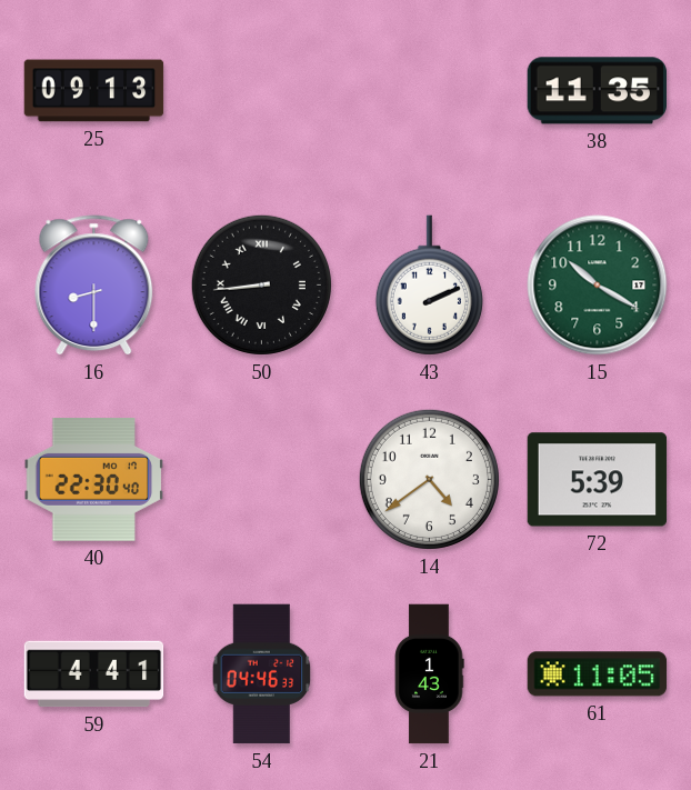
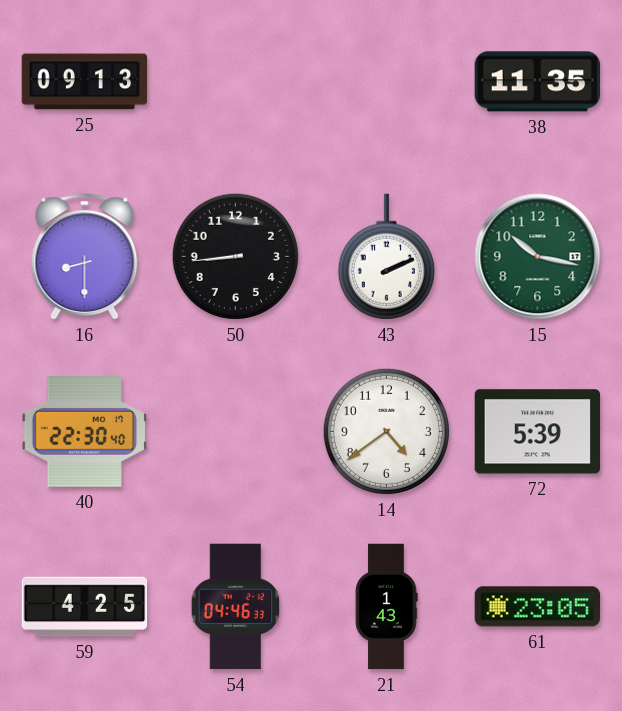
50 numerals: Roman -> Arabic (235, 256)
15: 10:20 -> 10:17 (538, 257)
59: 4:41 -> 4:25 (85, 607)
61: 11:05 -> 23:05 (538, 607)
